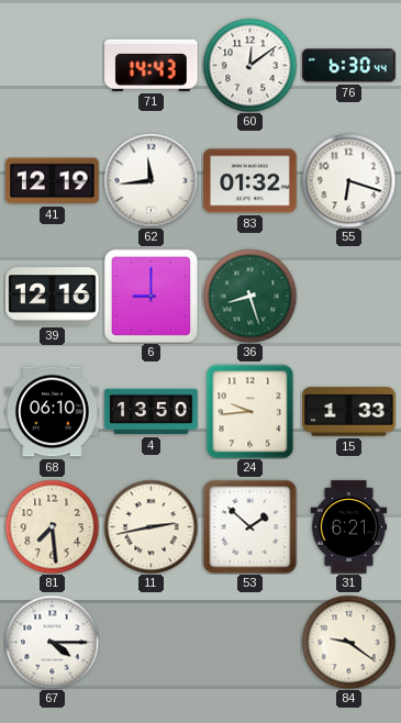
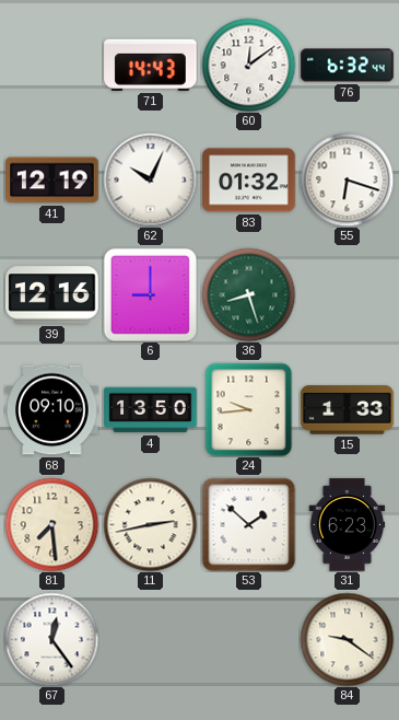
76: 6:30 -> 6:32 (348, 66)
62: 11:44 -> 10:04 (150, 179)
68: 06:10 -> 09:10 (52, 410)
31: 6:21 -> 6:23 (348, 525)
67: 4:15 -> 12:24 (51, 639)
